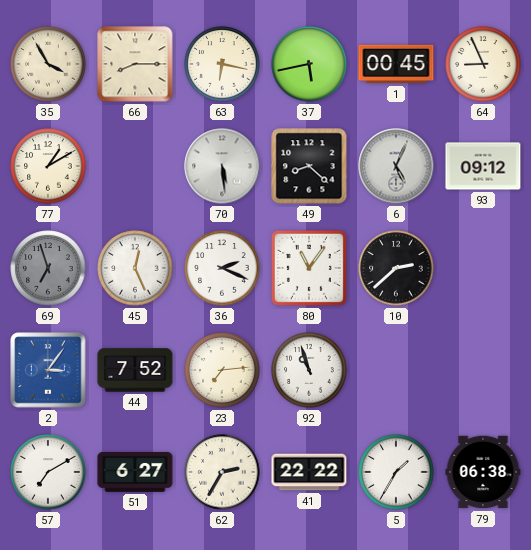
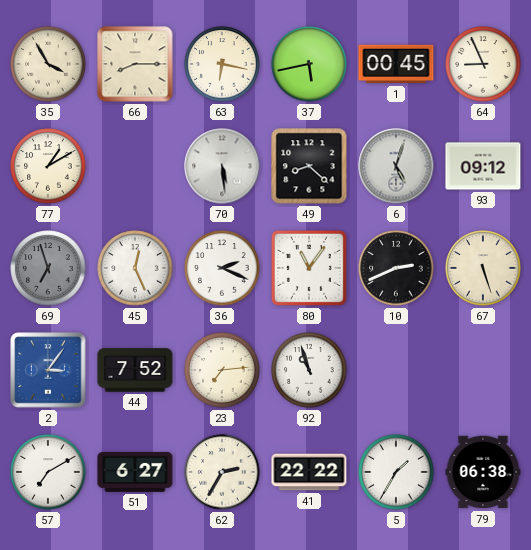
6: 5:04 -> 5:03 (396, 166)
10: 2:38 -> 2:41 (396, 268)
67: none -> 5:27 (483, 268)
